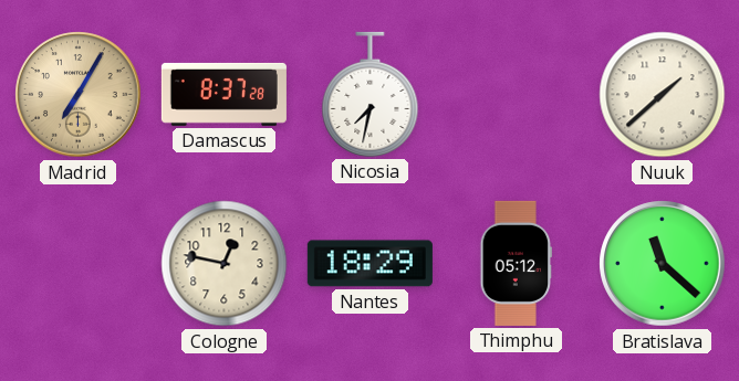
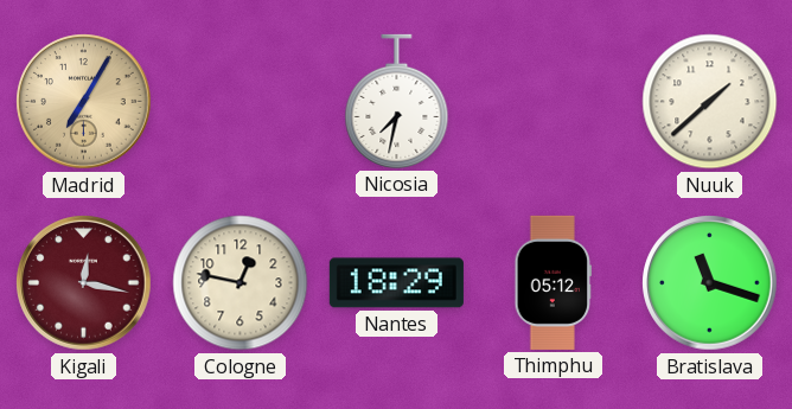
Damascus: 8:37 -> none (223, 94)
Kigali: none -> 12:17 (84, 283)
Bratislava: 11:22 -> 11:18 (710, 283)
